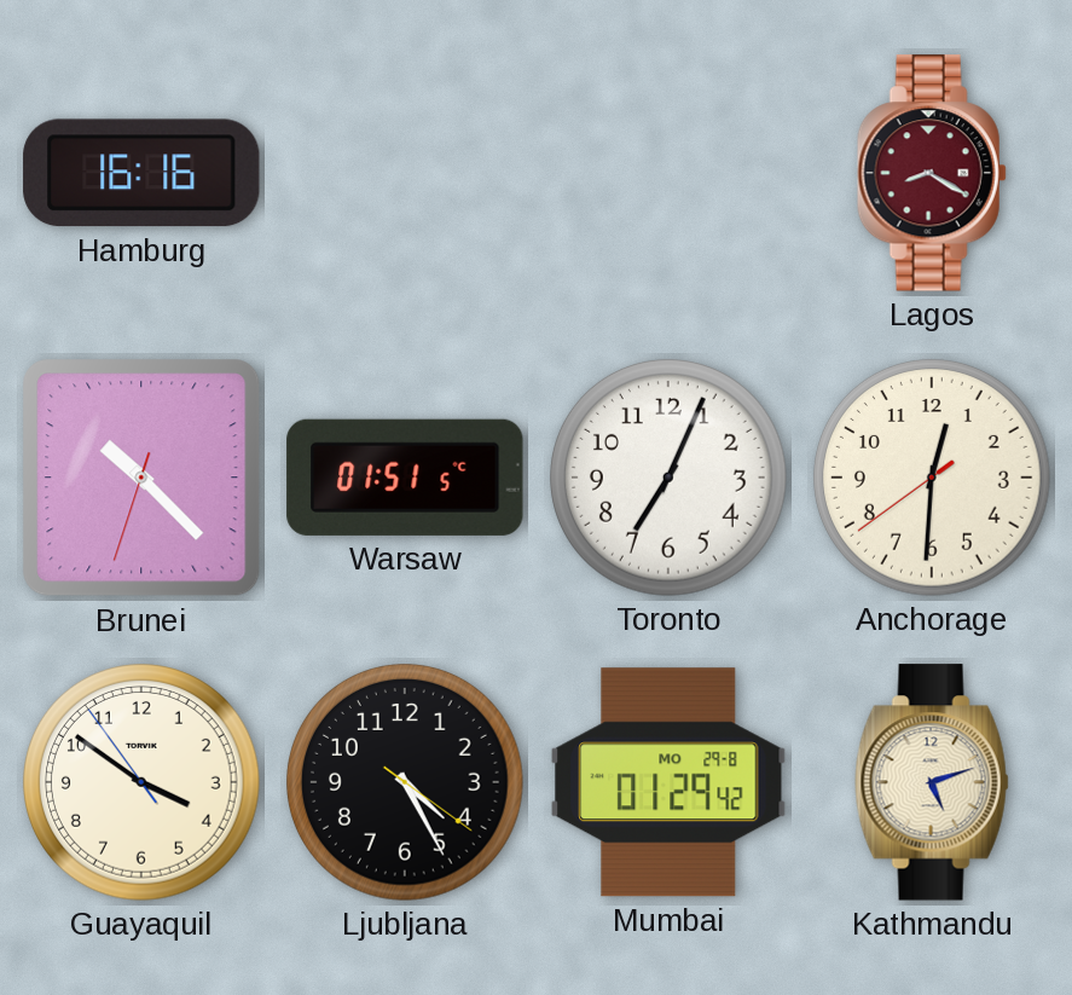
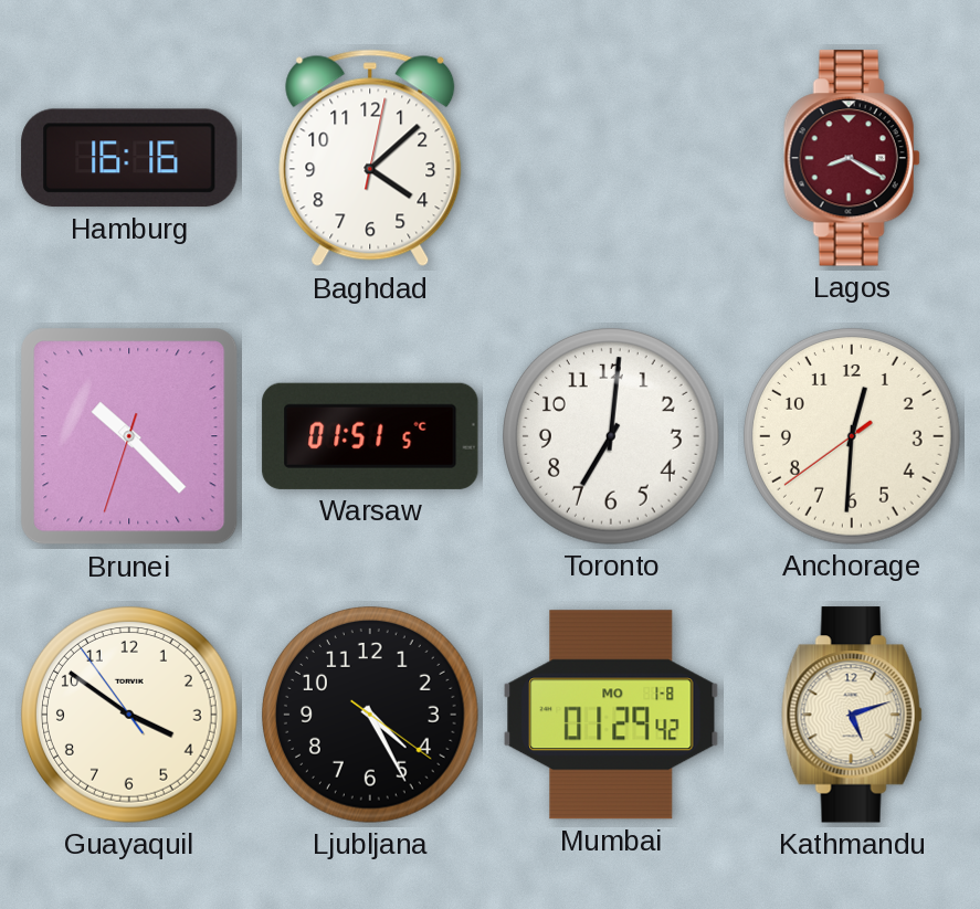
Baghdad: none -> 4:08 (370, 158)
Toronto: 7:04 -> 7:01 (612, 437)
Mumbai date: MO 29-8 -> MO 1-8 (611, 715)
